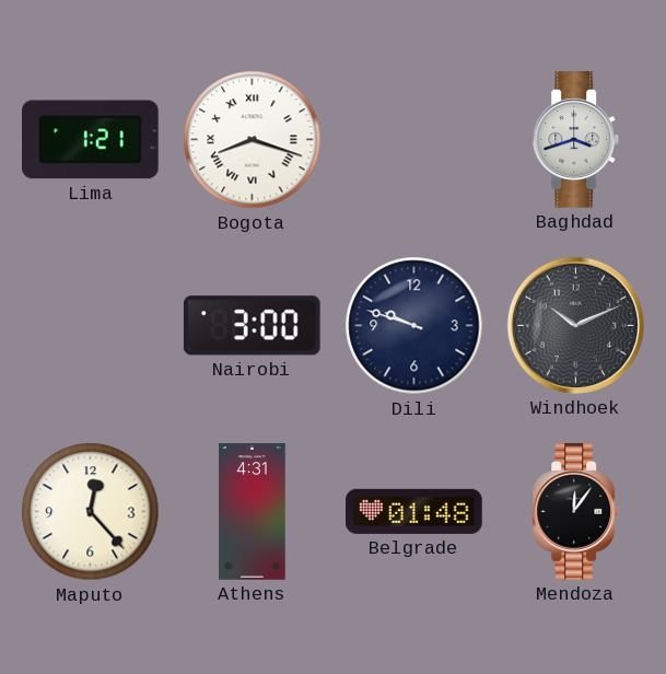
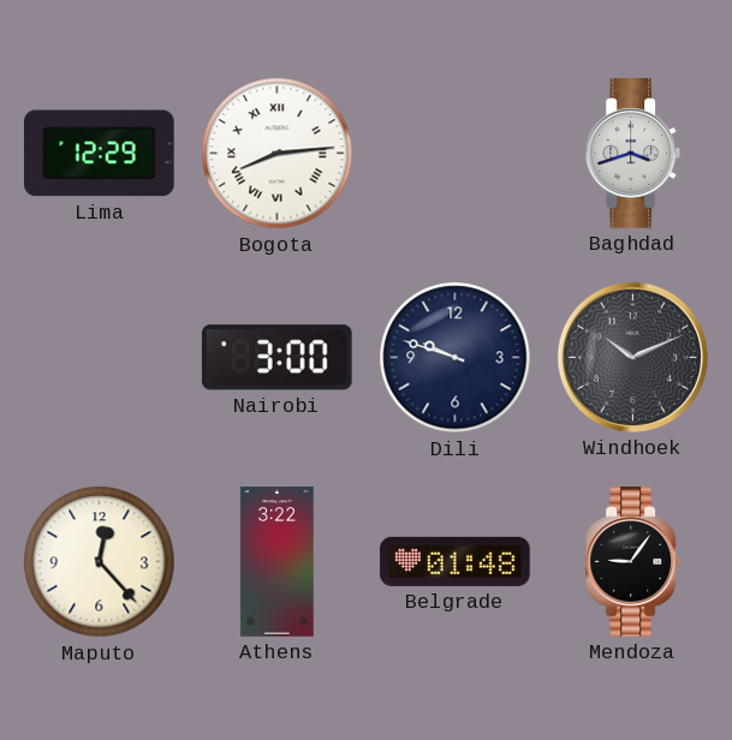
Lima: 1:21 -> 12:29 (100, 154)
Bogota: 8:18 -> 8:14 (278, 154)
Athens: 4:31 -> 3:22 (278, 562)
Mendoza: 12:06 -> 9:06 (633, 562)
